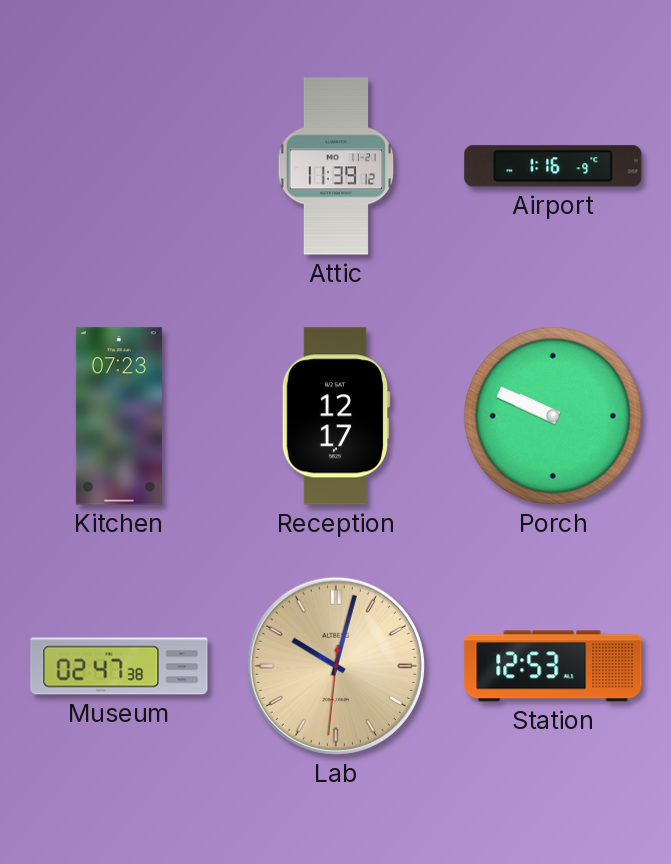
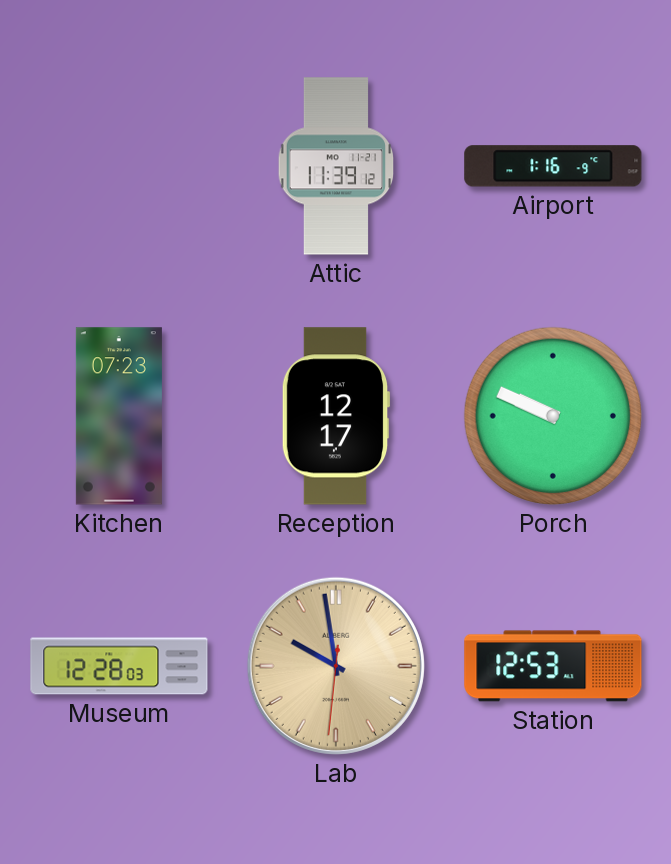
Museum: 02:47 -> 12:28 (119, 666)
Lab: 10:02 -> 9:58 (336, 666)
